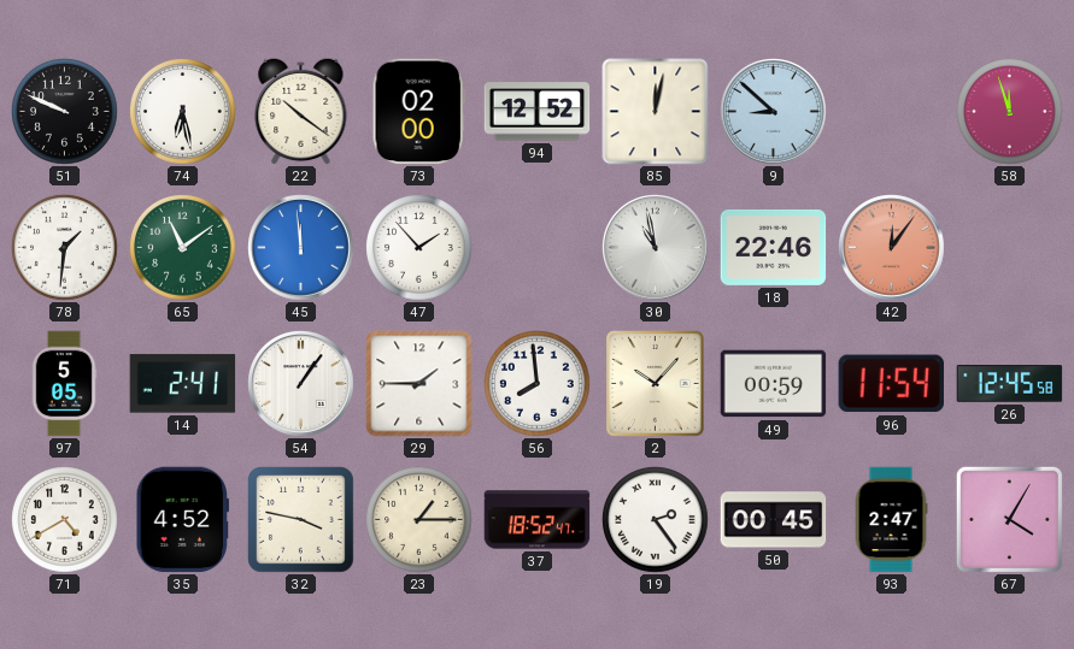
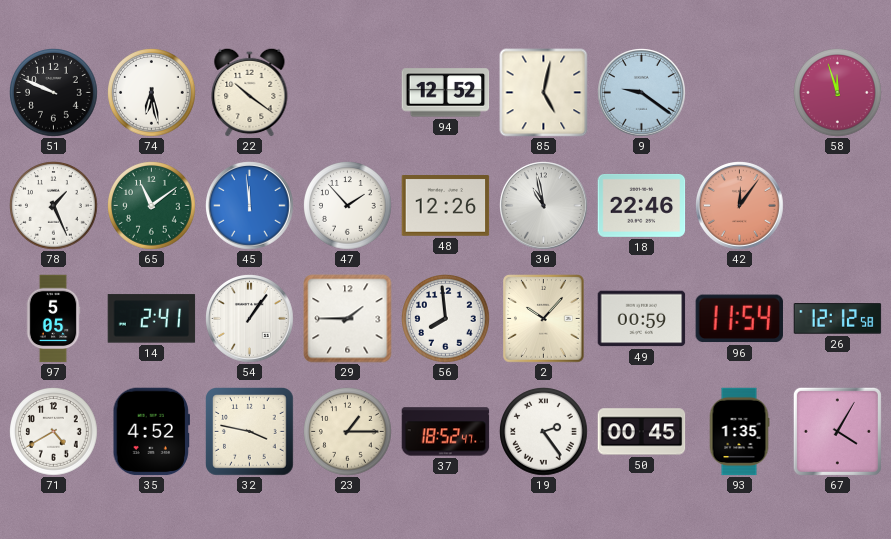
73: 02:00 -> none (418, 112)
85: 12:02 -> 5:02 (544, 93)
9: 8:52 -> 9:21 (642, 93)
78: 1:31 -> 1:26 (54, 206)
48: none -> 12:26 (446, 206)
26: 12:45 -> 12:12 (838, 319)
93: 2:47 -> 1:35 (739, 432)
